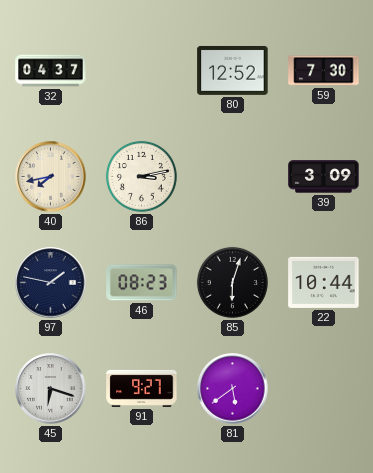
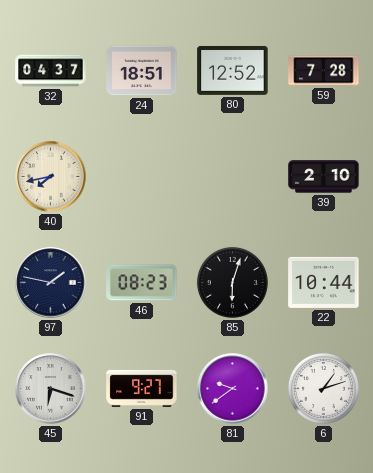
24: none -> 18:51 (142, 71)
59: 7:30 -> 7:28 (324, 71)
86: 3:13 -> none (141, 176)
39: 3:09 -> 2:10 (324, 177)
81: 5:39 -> 9:39 (233, 389)
6: none -> 1:12 (323, 388)
